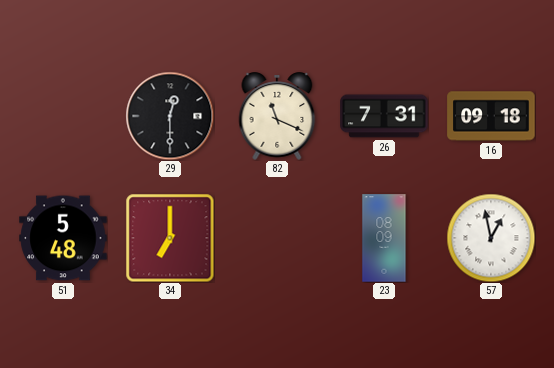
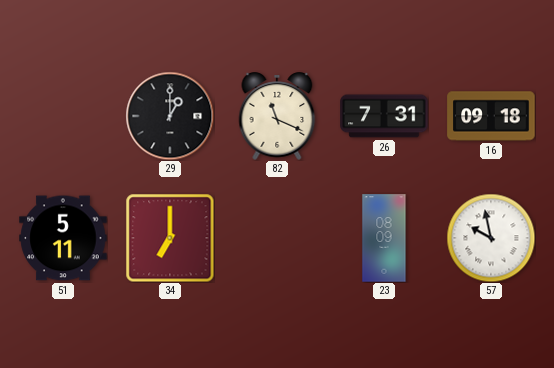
29: 12:30 -> 1:00 (170, 116)
51: 5:48 -> 5:11 (63, 238)
57: 12:58 -> 9:58 (491, 238)
